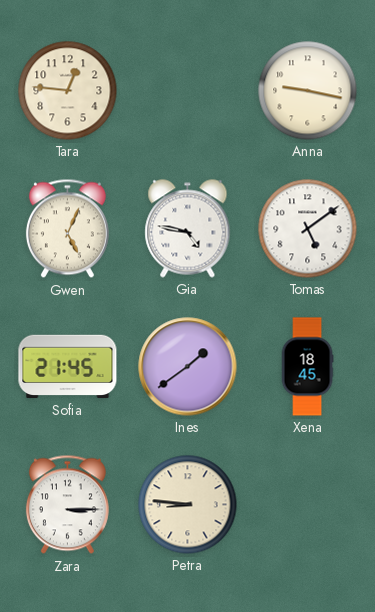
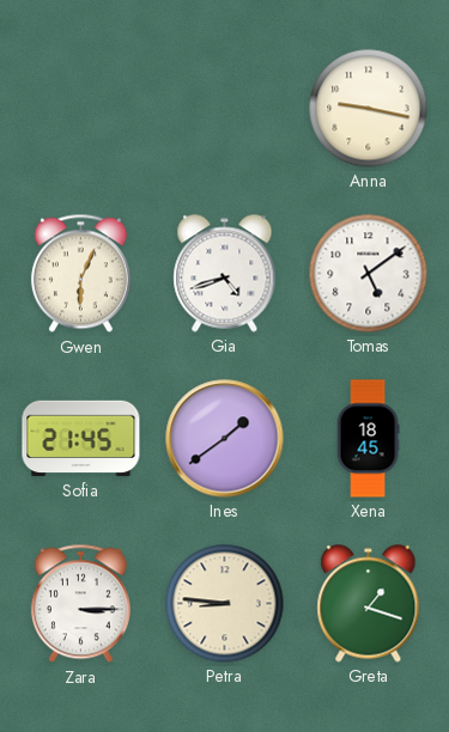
Tara: 12:46 -> none (68, 91)
Gwen: 5:04 -> 6:04 (80, 274)
Gia: 4:47 -> 4:42 (225, 274)
Greta: none -> 1:18 (369, 604)
